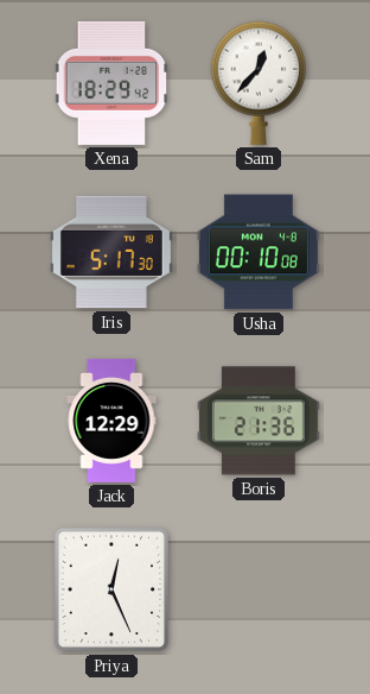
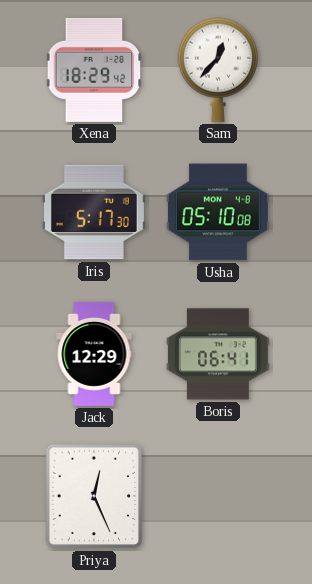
Usha: 00:10 -> 05:10 (218, 212)
Boris: 21:36 -> 06:41 (218, 354)
